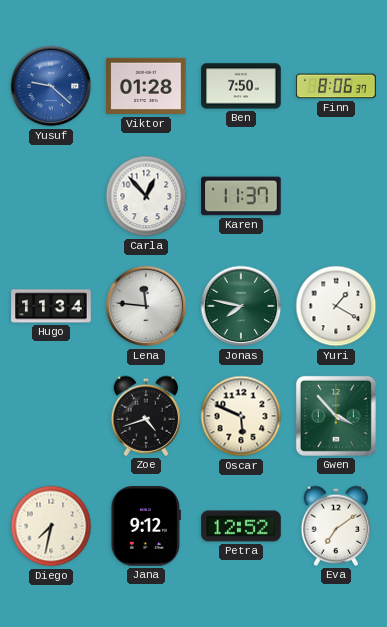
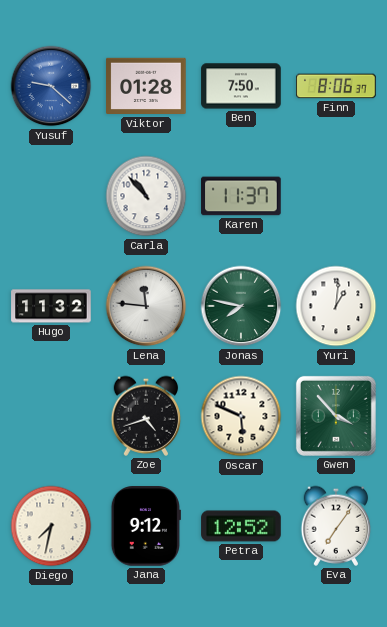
Carla: 12:53 -> 10:53 (146, 196)
Hugo: 11:34 -> 11:32 (51, 306)
Yuri: 1:20 -> 1:01 (336, 306)
Eva: 7:09 -> 7:06 (336, 526)
